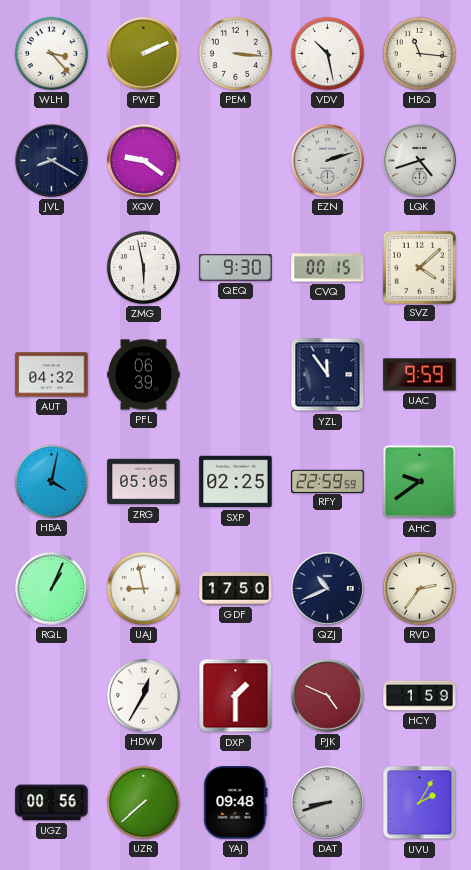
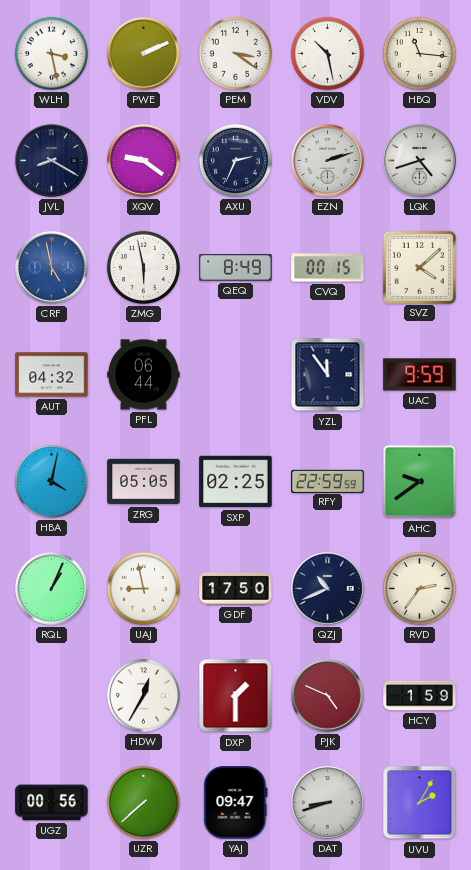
WLH: 3:23 -> 3:28 (51, 53)
PEM: 3:16 -> 3:21 (235, 53)
AXU: none -> 2:34 (235, 160)
CRF: none -> 4:58 (52, 268)
QEQ: 9:30 -> 8:49 (236, 268)
PFL: 06:39 -> 06:44 (144, 375)
YAJ: 09:48 -> 09:47 (236, 803)
